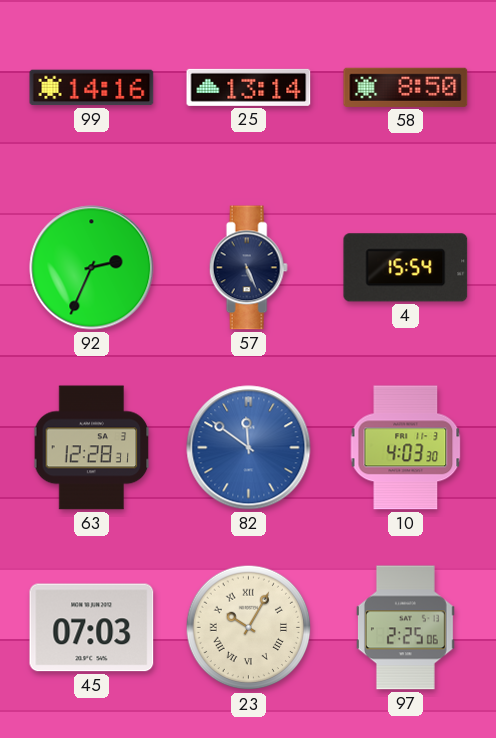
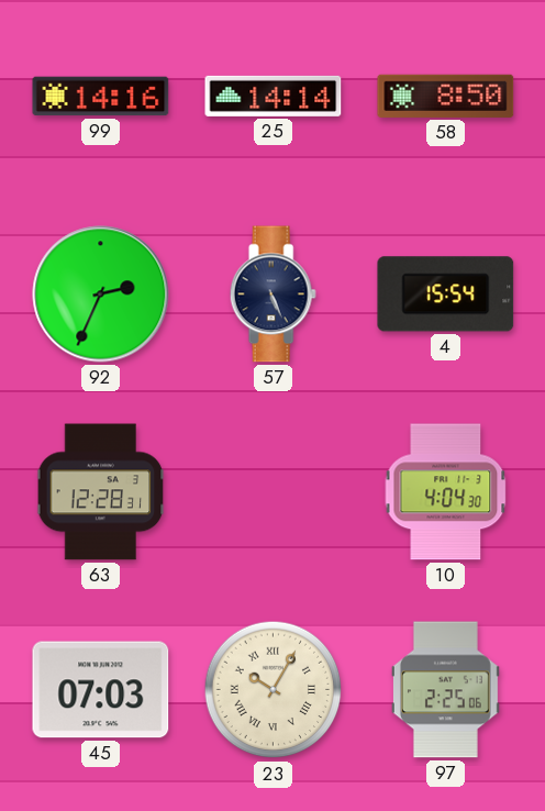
25: 13:14 -> 14:14 (274, 96)
82: 11:51 -> none (249, 448)
10: 4:03 -> 4:04 (446, 492)
